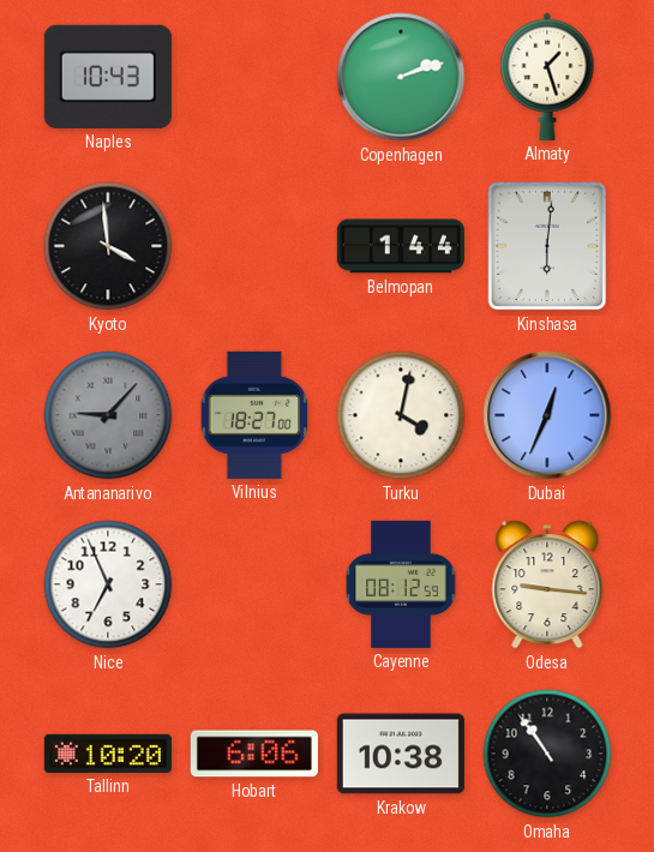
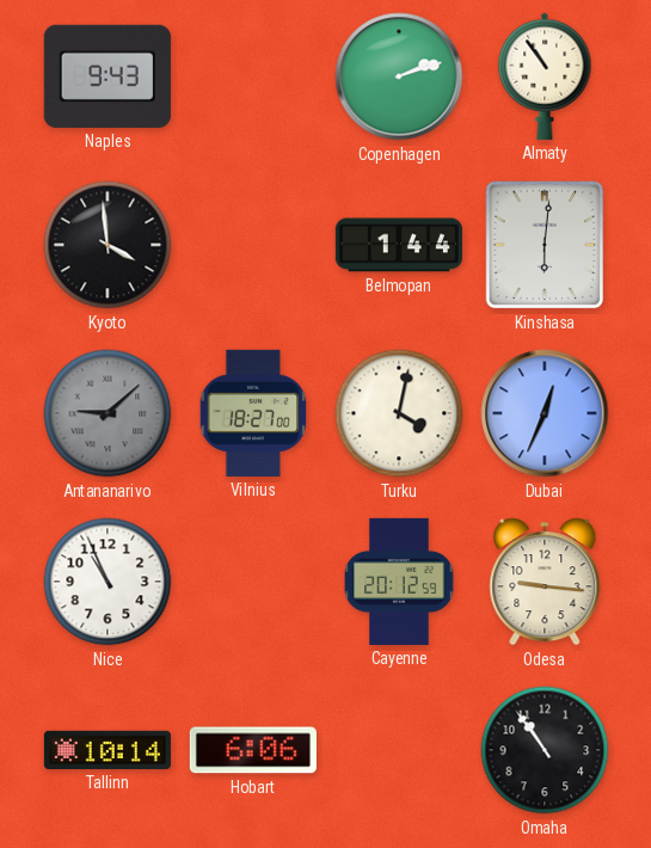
Naples: 10:43 -> 9:43 (108, 76)
Almaty: 1:27 -> 10:54 (545, 76)
Antananarivo: 9:07 -> 9:08 (108, 413)
Nice: 6:56 -> 10:56 (108, 582)
Cayenne: 08:12 -> 20:12 (399, 582)
Tallinn: 10:20 -> 10:14 (108, 750)
Krakow: 10:38 -> none (401, 754)
